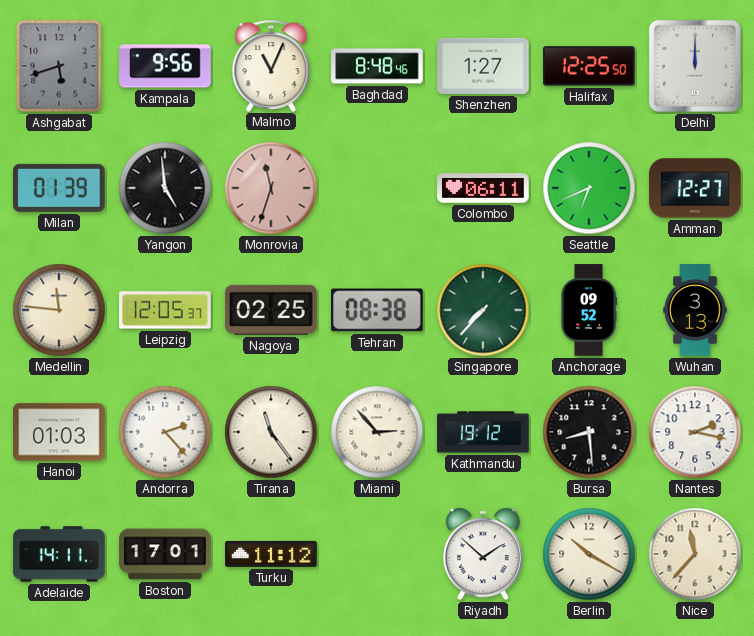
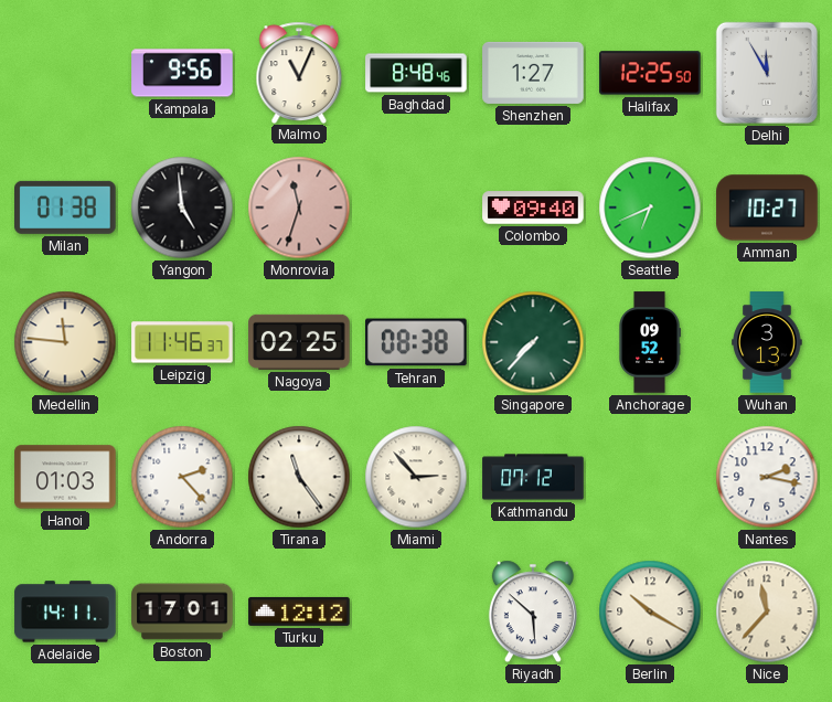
Ashgabat: 5:42 -> none (59, 66)
Delhi: 12:00 -> 11:55 (767, 73)
Milan: 01:39 -> 01:38 (66, 208)
Colombo: 06:11 -> 09:40 (533, 208)
Amman: 12:27 -> 10:27 (767, 208)
Leipzig: 12:05 -> 11:46 (182, 342)
Kathmandu: 19:12 -> 07:12 (533, 477)
Bursa: 8:29 -> none (589, 432)
Turku: 11:12 -> 12:12 (299, 611)
Riyadh: 1:52 -> 5:52 (533, 611)
